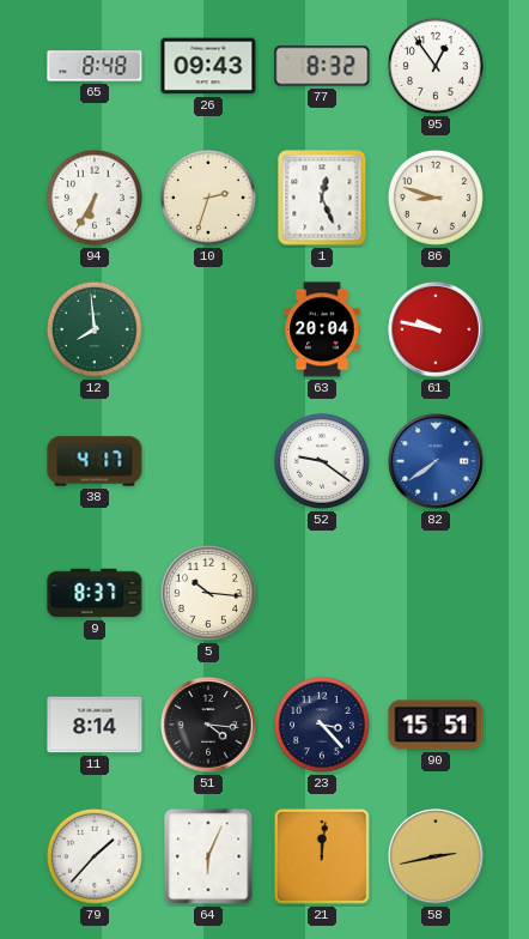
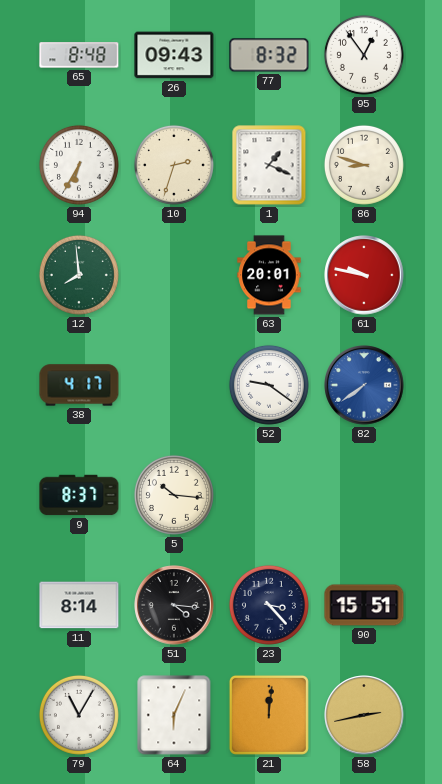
1: 12:26 -> 1:19 (269, 165)
63: 20:04 -> 20:01 (269, 275)
79: 1:37 -> 11:05 (79, 715)
